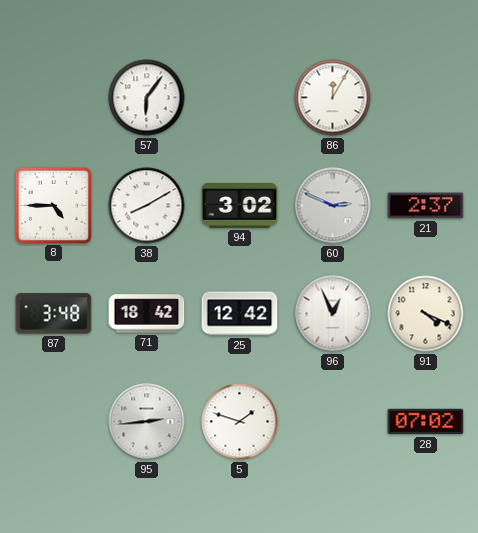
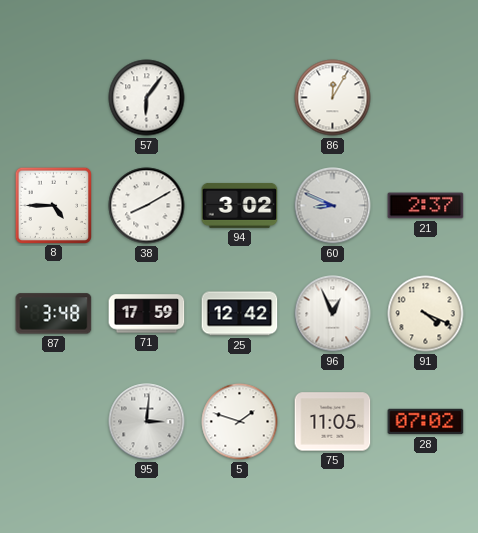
60: 2:49 -> 8:49 (333, 206)
71: 18:42 -> 17:59 (147, 314)
95: 2:44 -> 3:01 (147, 422)
75: none -> 11:05 (333, 422)
